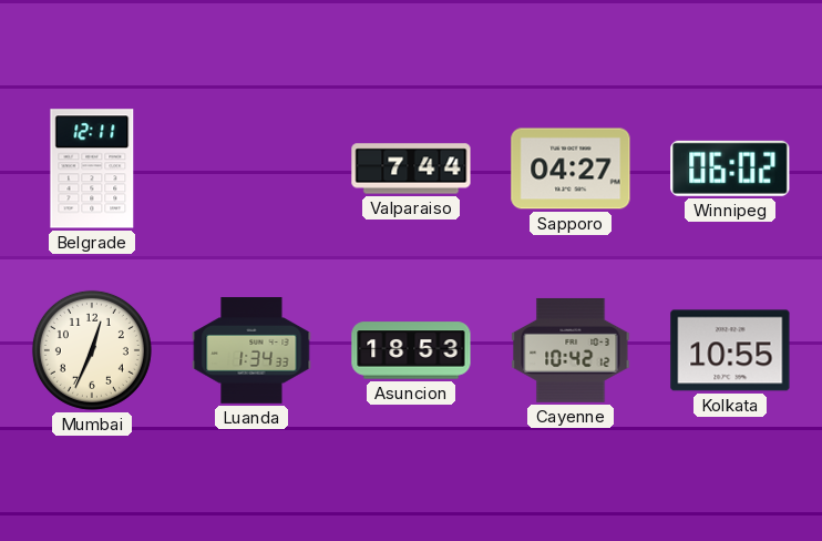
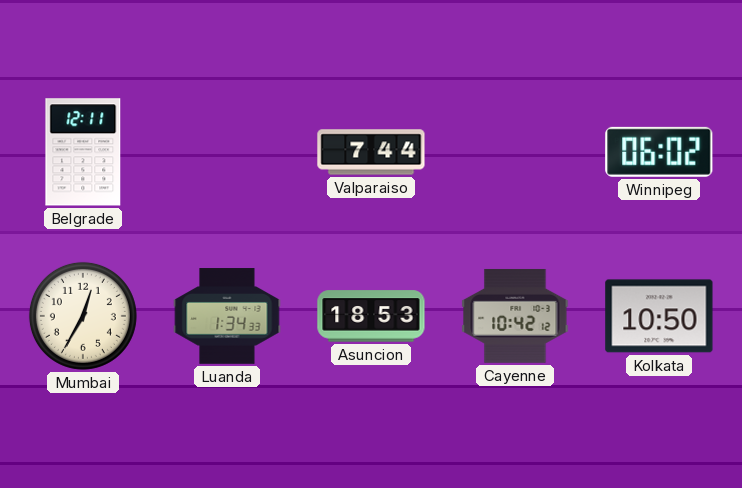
Sapporo: 04:27 -> none (571, 169)
Mumbai: 12:34 -> 12:35 (83, 316)
Kolkata: 10:55 -> 10:50 (659, 316)
